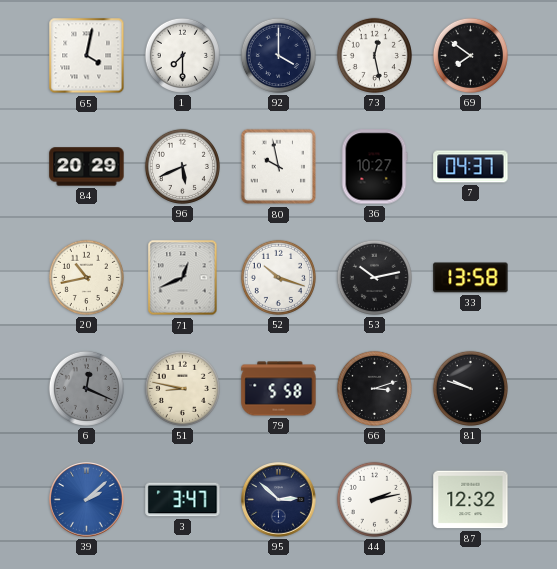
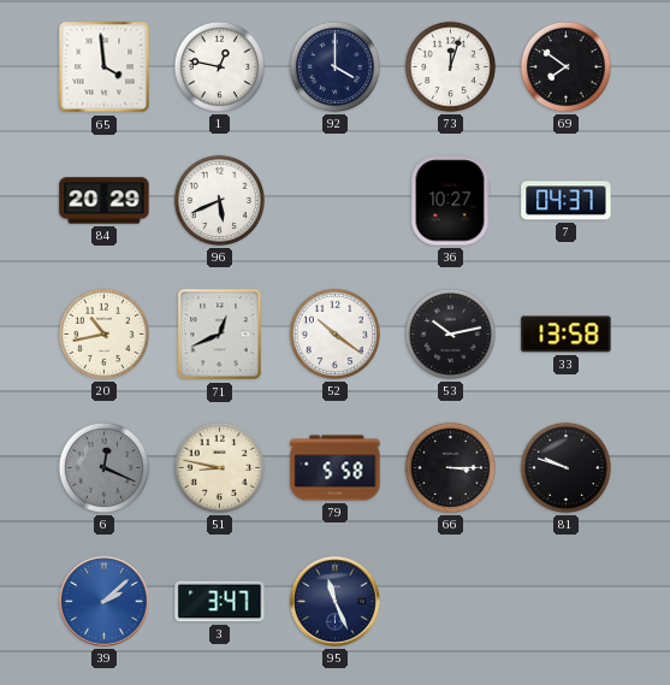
65: 4:02 -> 3:59 (105, 67)
1: 7:30 -> 12:47 (219, 66)
73: 12:28 -> 12:03 (450, 66)
80: 9:58 -> none (278, 167)
52: 10:18 -> 10:21 (334, 333)
66: 3:12 -> 3:15 (450, 467)
95: 2:52 -> 11:26 (336, 602)
44: 2:13 -> none (374, 499)
87: 12:32 -> none (471, 500)
